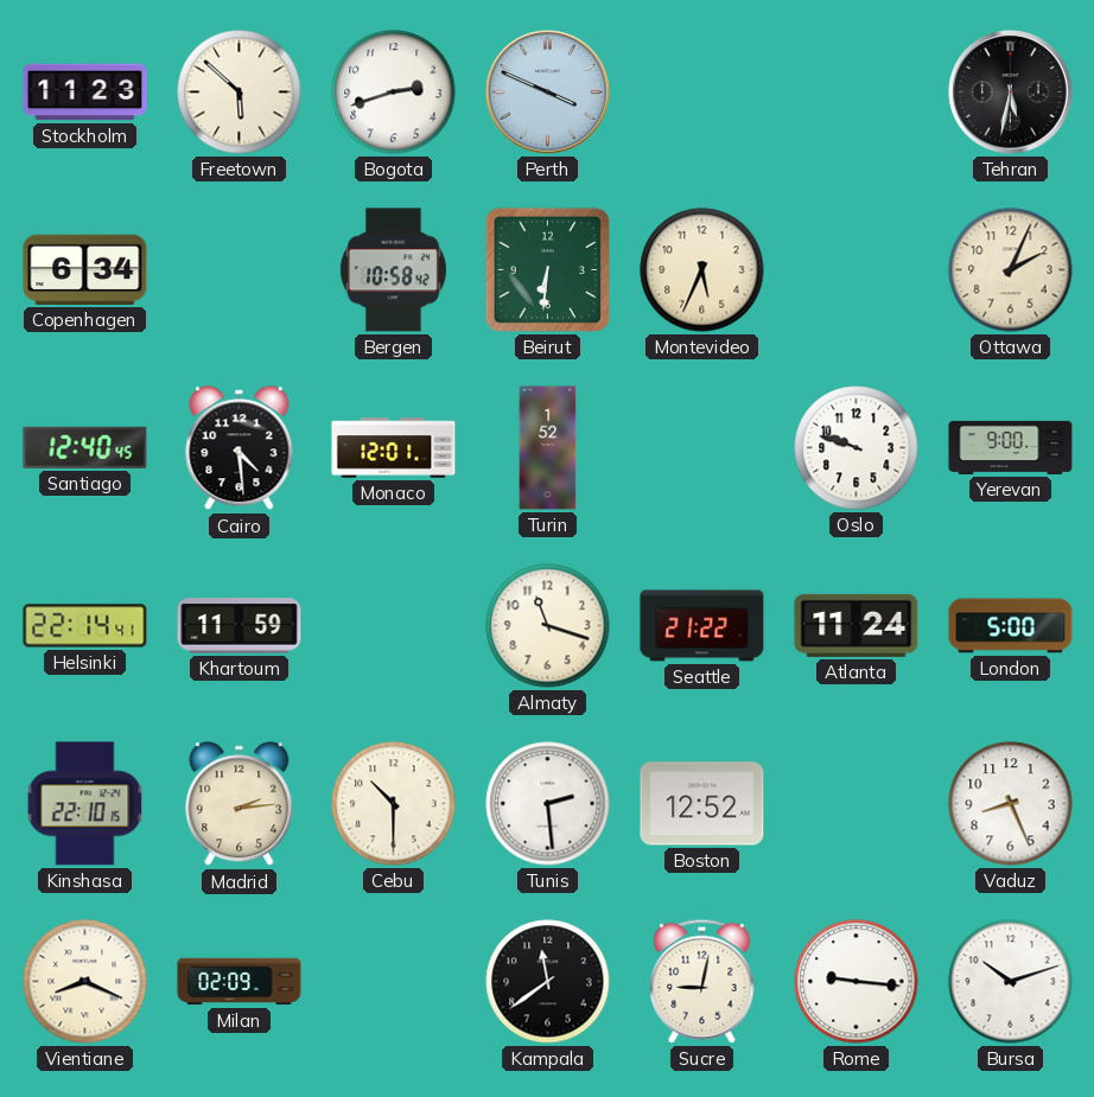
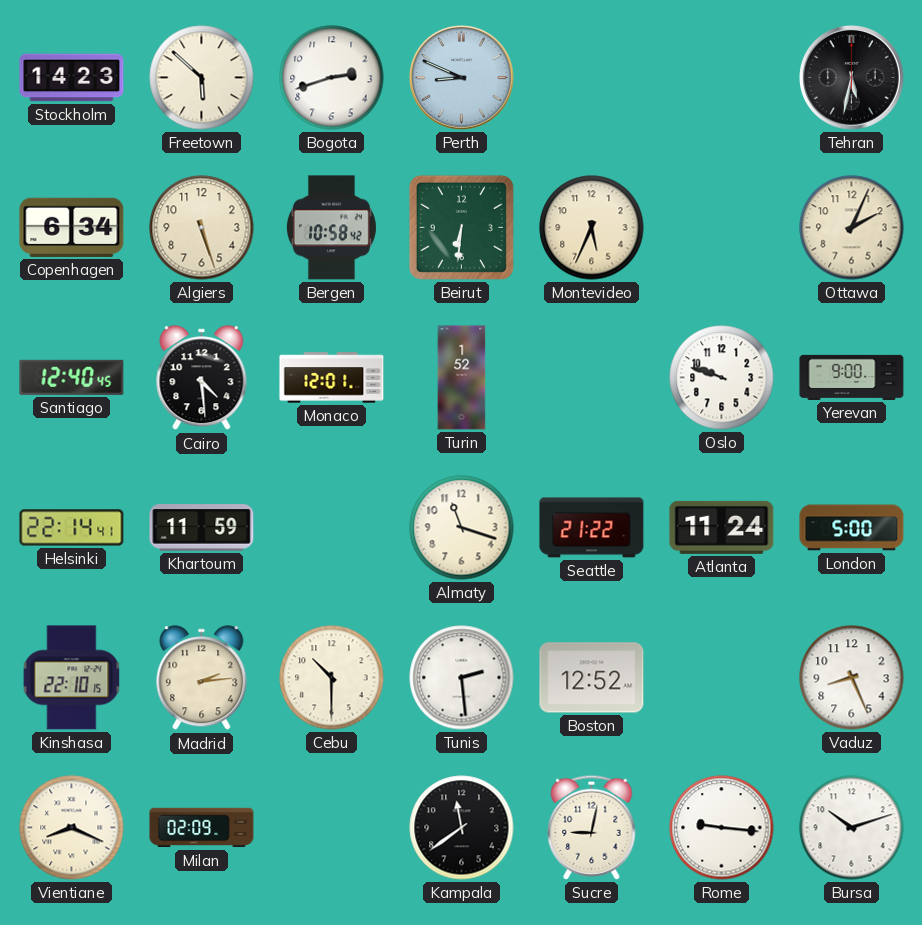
Stockholm: 11:23 -> 14:23 (72, 78)
Perth: 3:49 -> 8:49 (462, 78)
Algiers: none -> 5:27 (202, 228)
